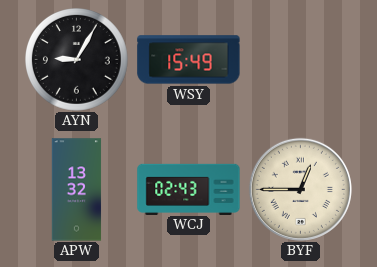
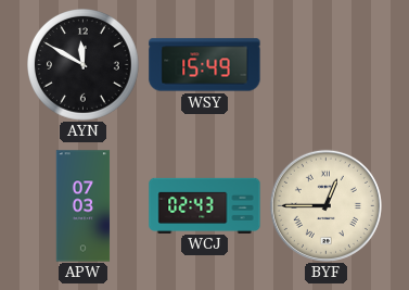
AYN: 9:05 -> 11:50 (84, 65)
APW: 13:32 -> 07:03 (84, 206)
